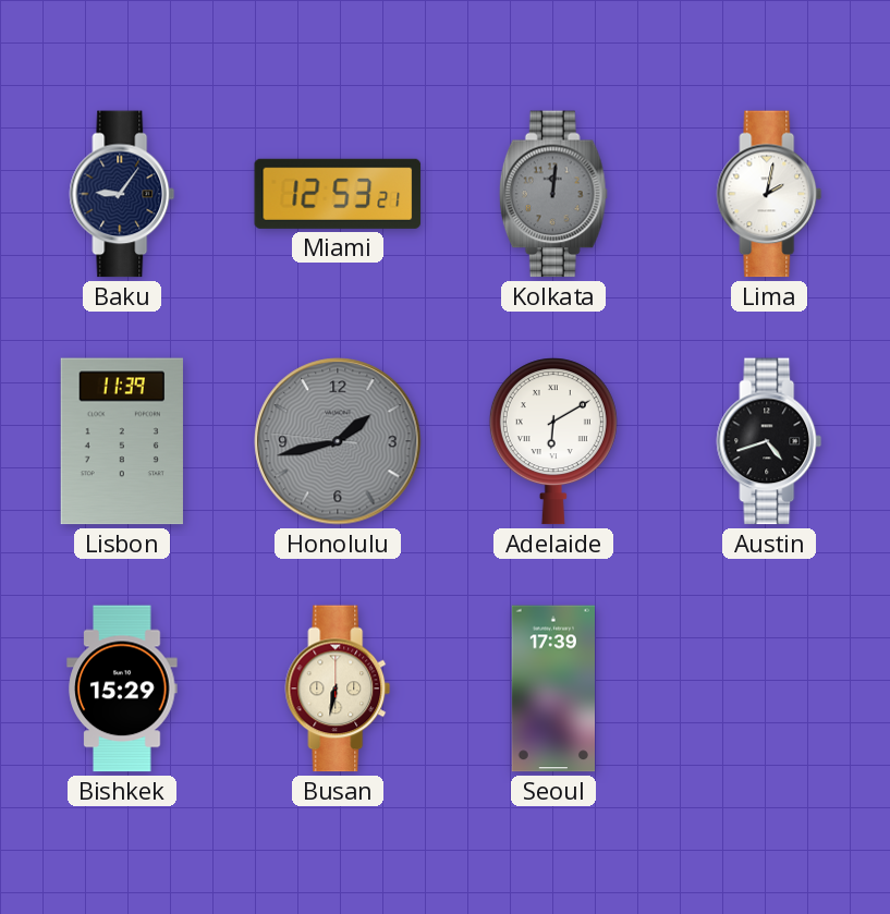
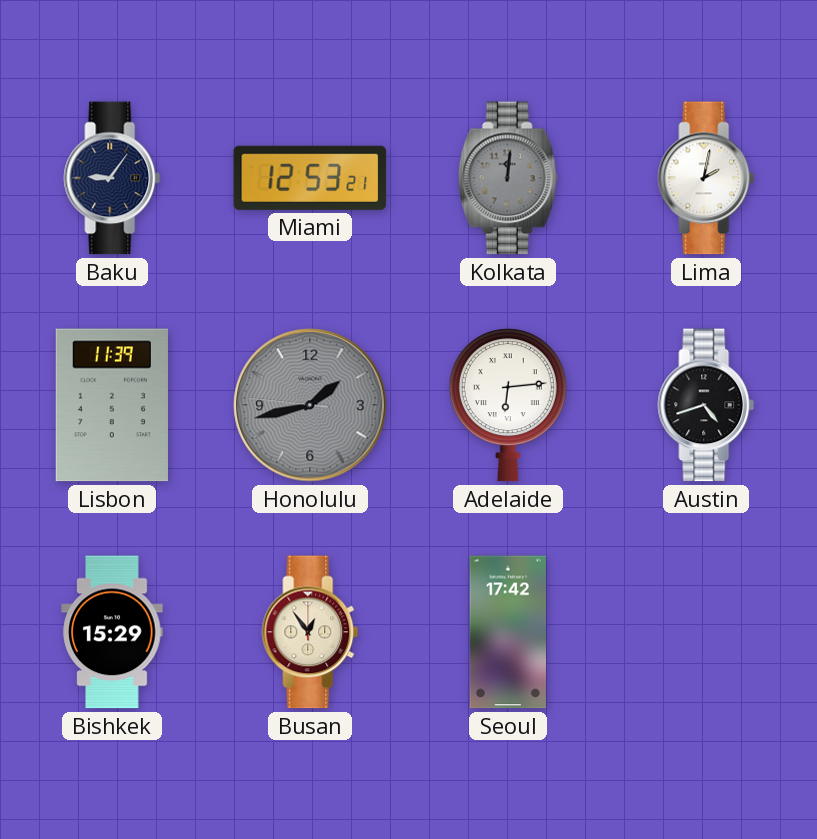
Adelaide: 6:10 -> 6:14 (508, 405)
Busan: 6:32 -> 12:54 (310, 632)
Seoul: 17:39 -> 17:42 (507, 632)
